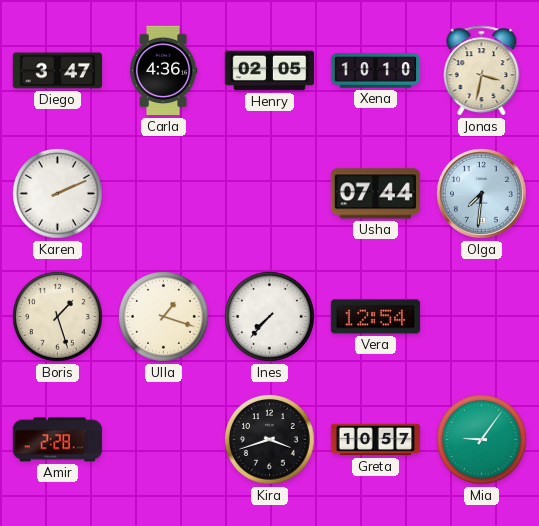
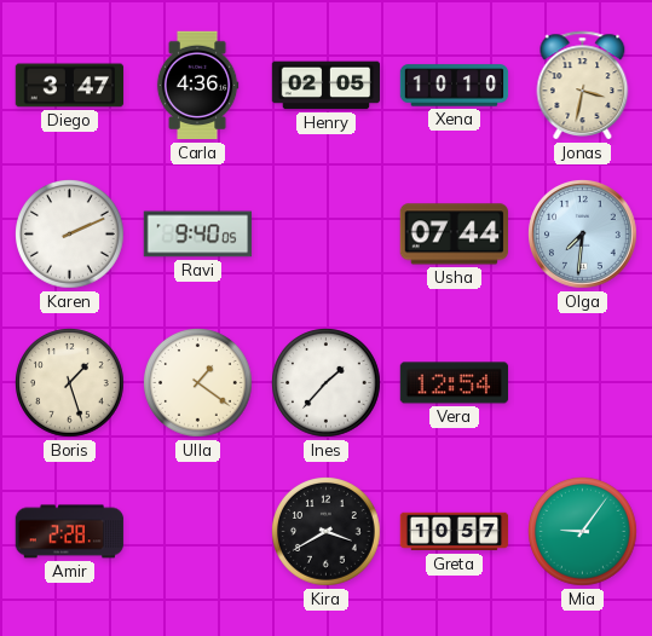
Ravi: none -> 9:40 (198, 235)
Ulla: 1:18 -> 1:21 (198, 383)
Ines: 7:37 -> 1:37 (327, 383)
Kira: 3:42 -> 3:40 (327, 532)
